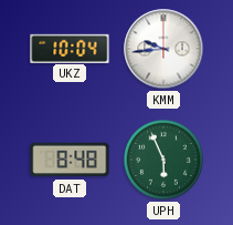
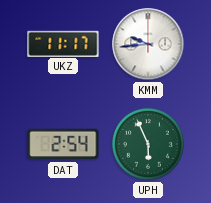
UKZ: 10:04 -> 11:17 (63, 43)
DAT: 8:48 -> 2:54 (63, 144)
